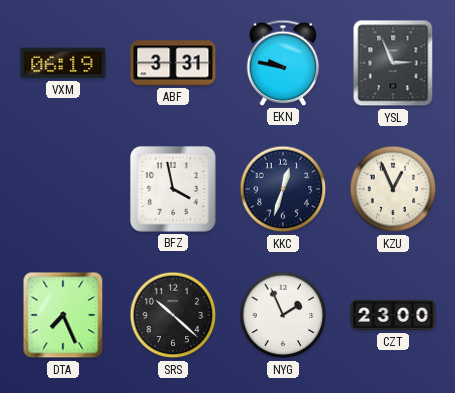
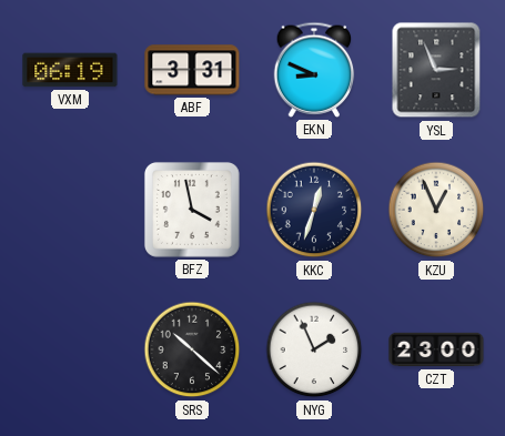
EKN: 9:47 -> 8:49 (314, 70)
DTA: 7:26 -> none (63, 315)
